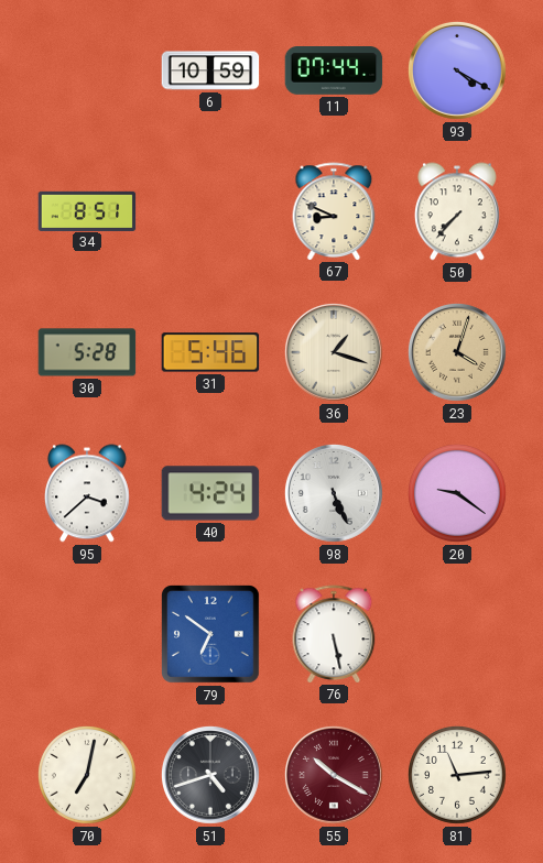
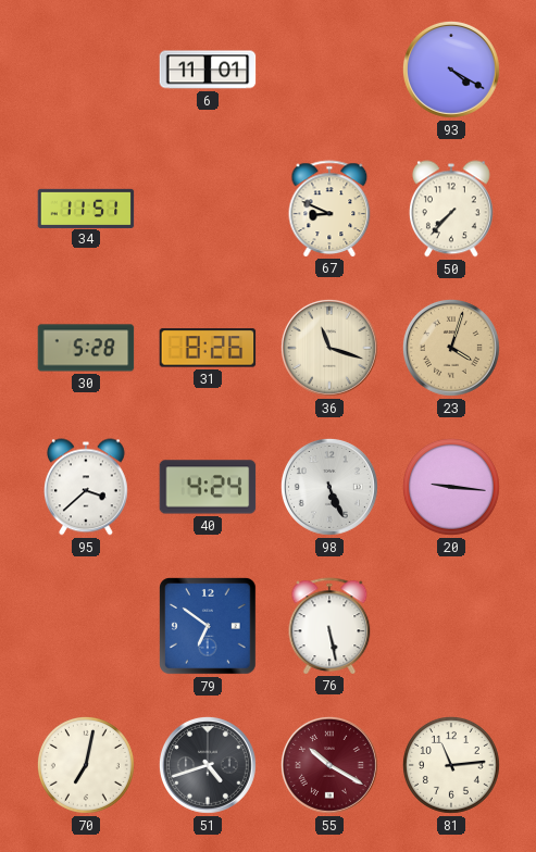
6: 10:59 -> 11:01 (208, 70)
11: 07:44 -> none (334, 72)
34: 8:51 -> 11:51 (86, 208)
31: 5:46 -> 8:26 (208, 348)
36: 1:18 -> 11:18 (329, 348)
20: 9:21 -> 9:16 (451, 487)
